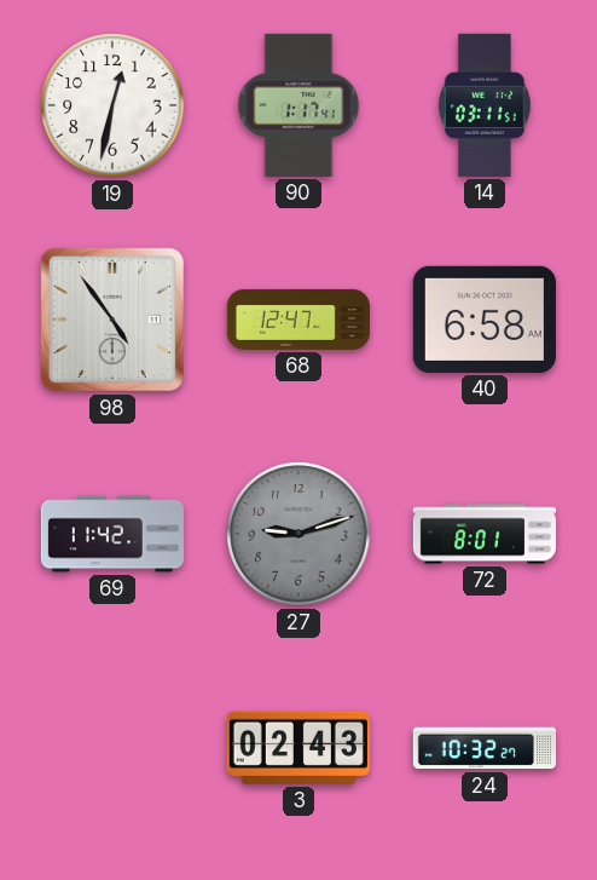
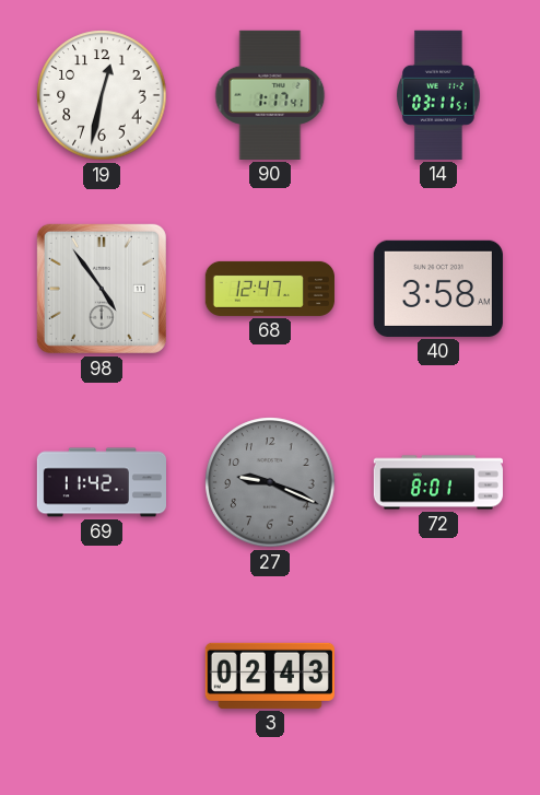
40: 6:58 -> 3:58 (438, 289)
27: 9:12 -> 9:19 (270, 482)
24: 10:32 -> none (485, 748)
